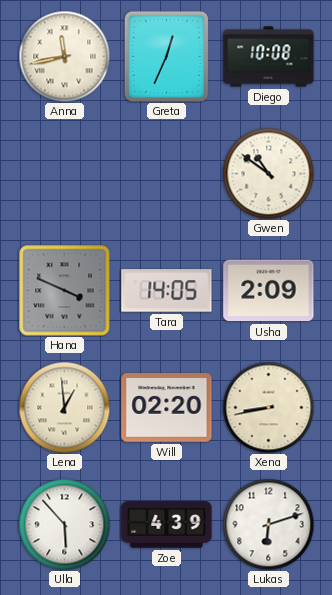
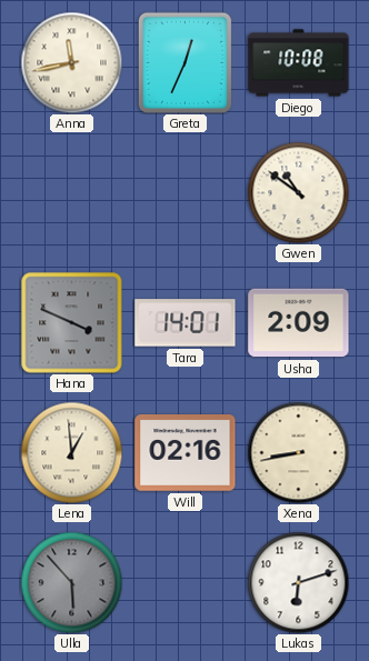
Tara: 14:05 -> 14:01 (186, 323)
Will: 02:20 -> 02:16 (186, 453)
Ulla dial: white -> grey (71, 582)
Zoe: 4:39 -> none (167, 525)
